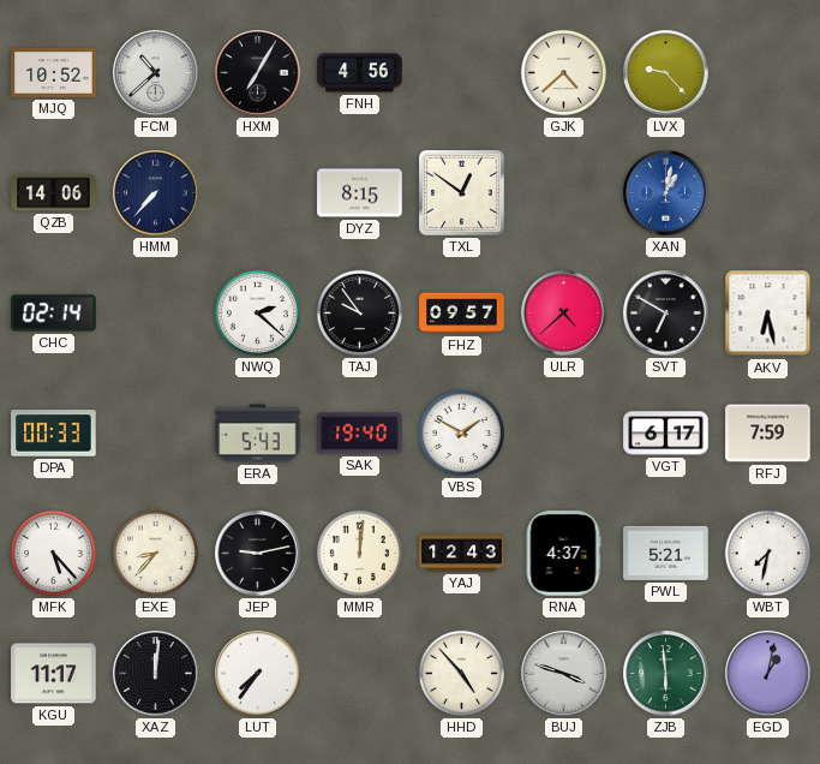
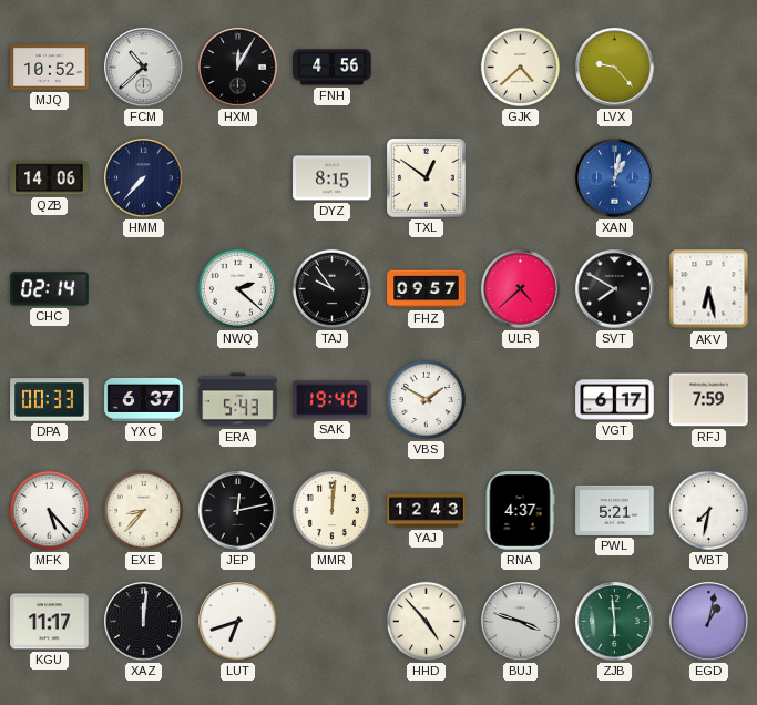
HXM: 7:05 -> 12:05 (238, 68)
SVT: 6:50 -> 7:50 (615, 289)
YXC: none -> 6:37 (144, 399)
JEP: 9:13 -> 12:13 (238, 511)
LUT: 7:36 -> 6:42 (238, 622)
